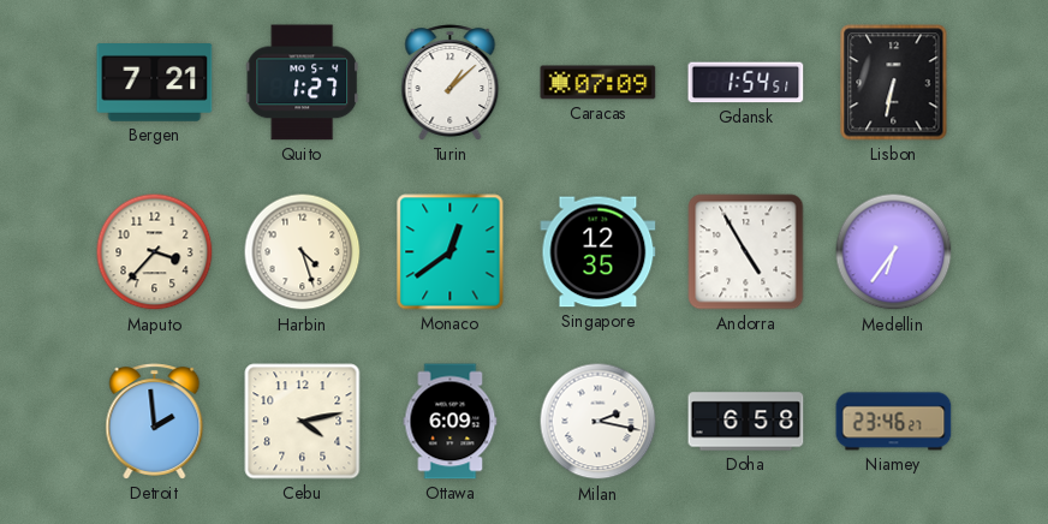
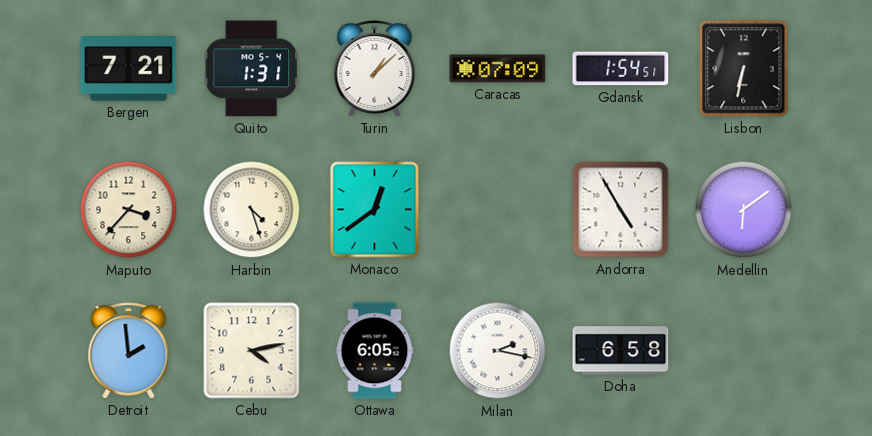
Quito: 1:27 -> 1:31 (252, 69)
Singapore: 12:35 -> none (599, 252)
Medellin: 6:36 -> 6:09 (744, 210)
Ottawa: 6:09 -> 6:05 (375, 351)
Niamey: 23:46 -> none (894, 422)
